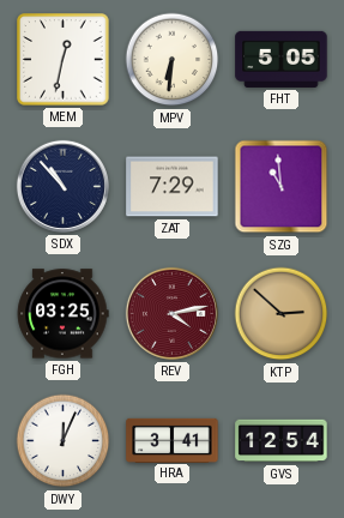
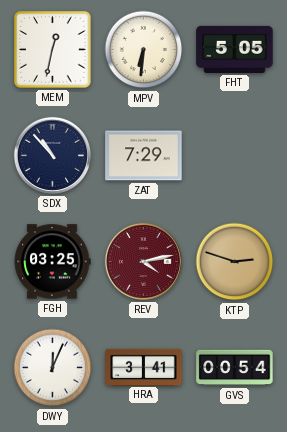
SZG: 10:59 -> none (282, 187)
KTP: 2:52 -> 2:48 (235, 262)
GVS: 12:54 -> 00:54 (235, 368)
